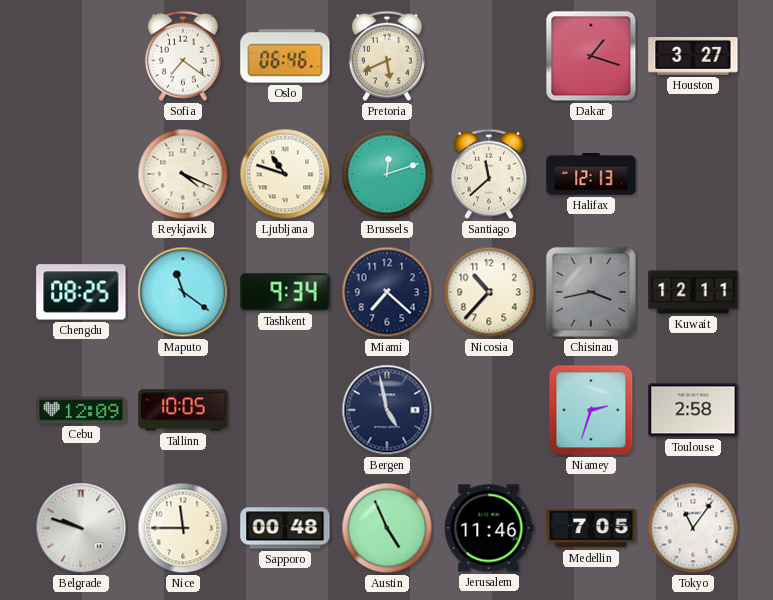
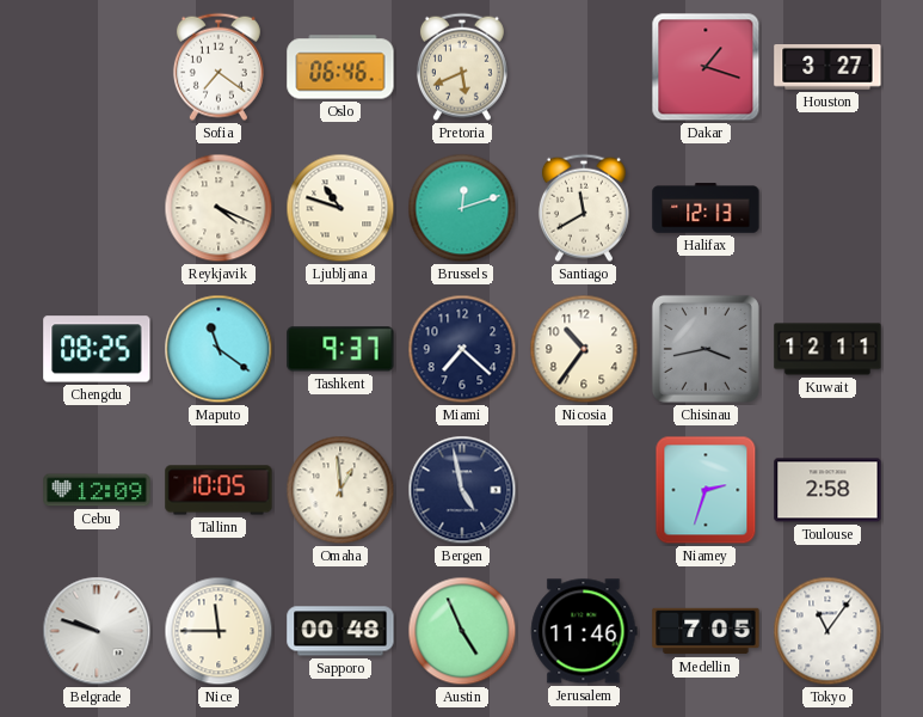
Santiago: 11:38 -> 11:40 (584, 208)
Tashkent: 9:34 -> 9:37 (340, 349)
Nicosia: 10:37 -> 10:36 (584, 349)
Omaha: none -> 12:59 (340, 490)
